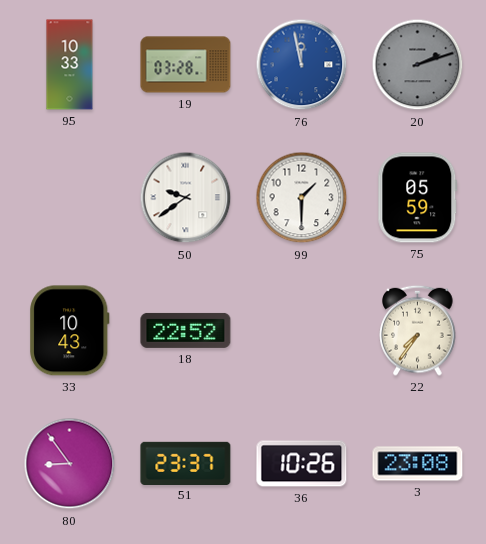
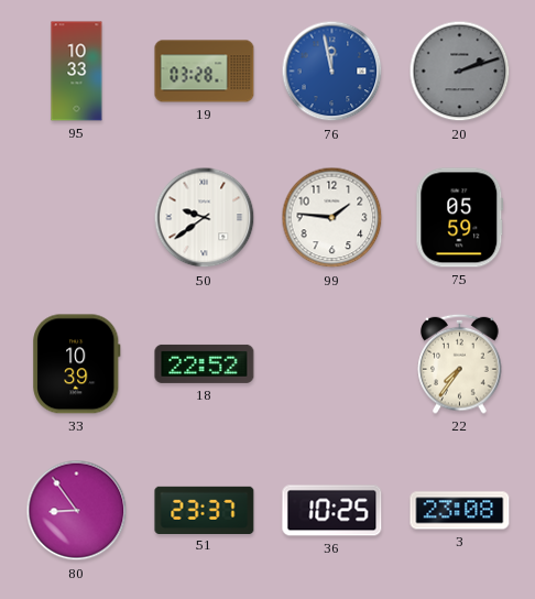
99: 1:30 -> 1:46 (332, 218)
33: 10:43 -> 10:39 (77, 364)
36: 10:26 -> 10:25 (332, 511)
